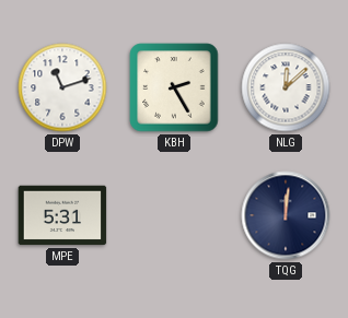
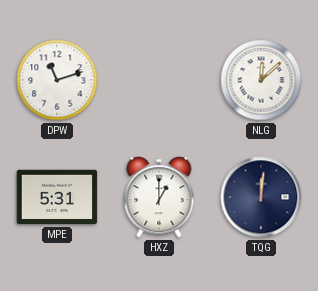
KBH: 2:25 -> none (174, 87)
HXZ: none -> 1:00 (159, 197)
